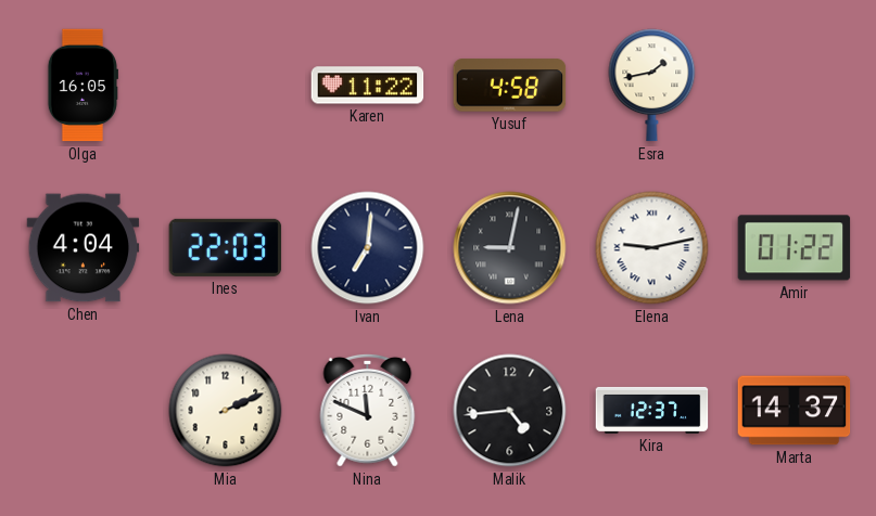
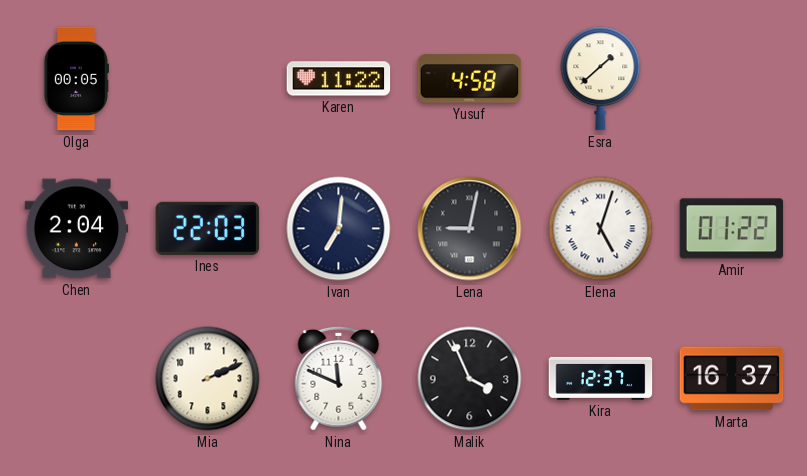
Olga: 16:05 -> 00:05 (76, 79)
Esra: 1:43 -> 1:38 (601, 79)
Chen: 4:04 -> 2:04 (77, 229)
Elena: 9:13 -> 5:03 (601, 229)
Malik: 4:44 -> 3:56 (470, 379)
Marta: 14:37 -> 16:37 (732, 379)
